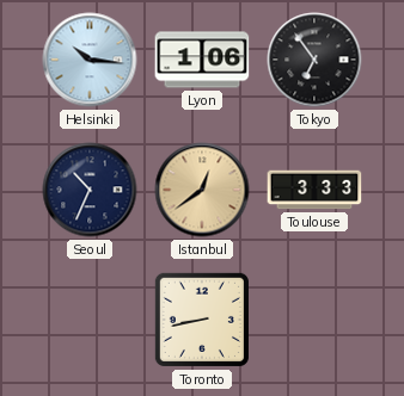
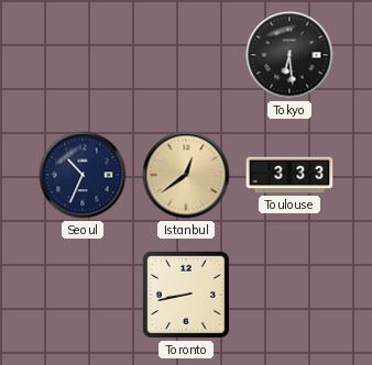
Helsinki: 10:16 -> none (90, 60)
Lyon: 1:06 -> none (202, 60)
Tokyo: 6:54 -> 6:29 (289, 55)
